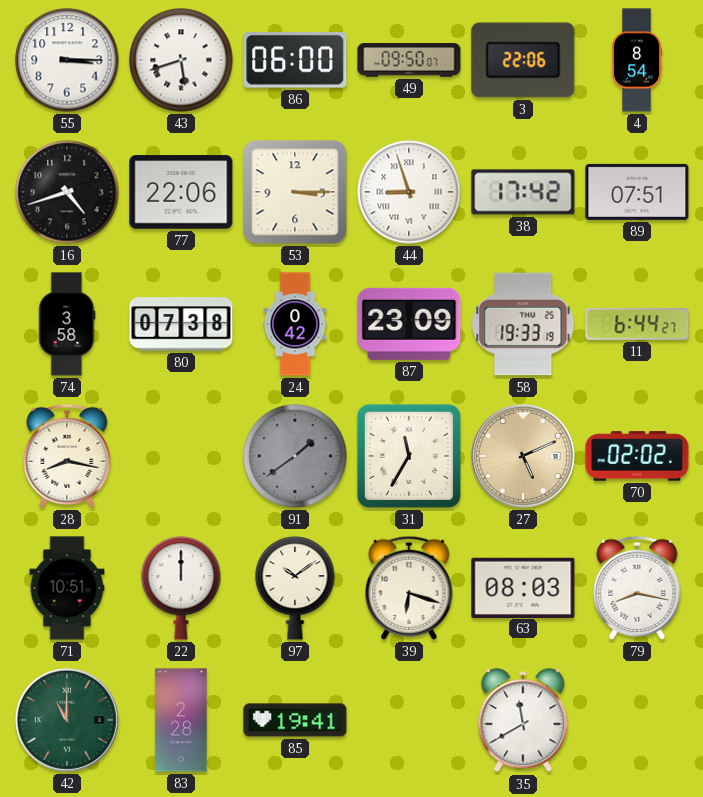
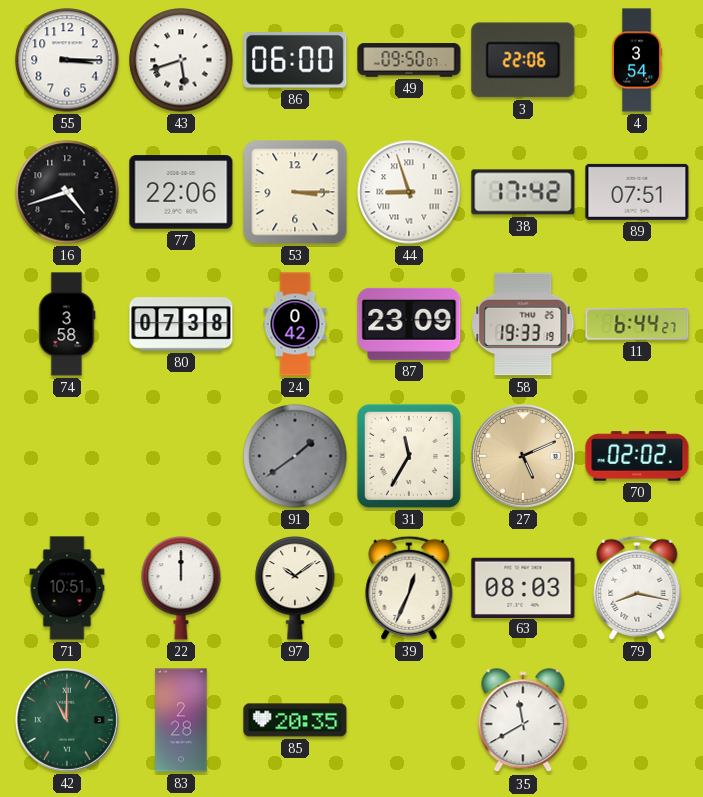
4: 8:54 -> 3:54 (637, 60)
28: 8:17 -> none (67, 456)
39: 6:18 -> 12:34 (409, 588)
85: 19:41 -> 20:35 (295, 720)
